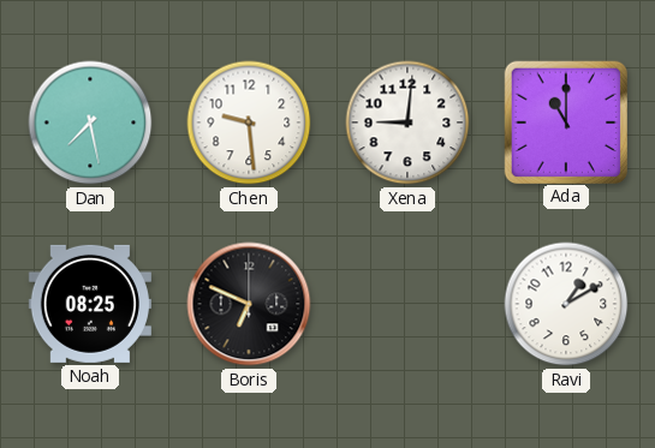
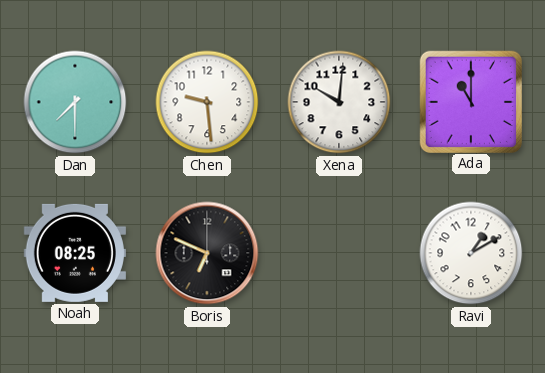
Dan: 7:28 -> 7:30 (75, 102)
Xena: 9:01 -> 10:01 (339, 102)
